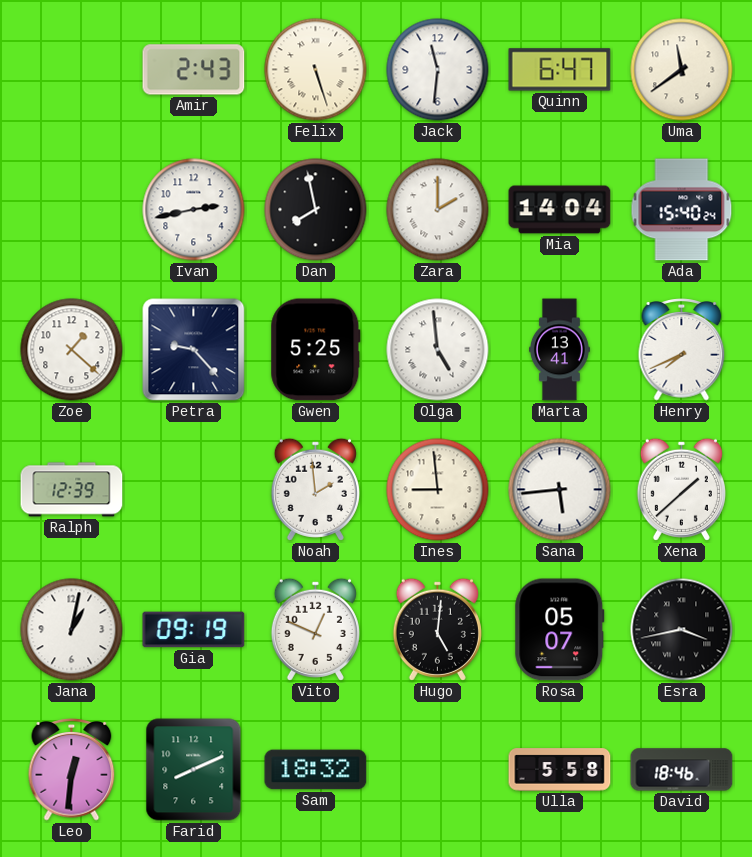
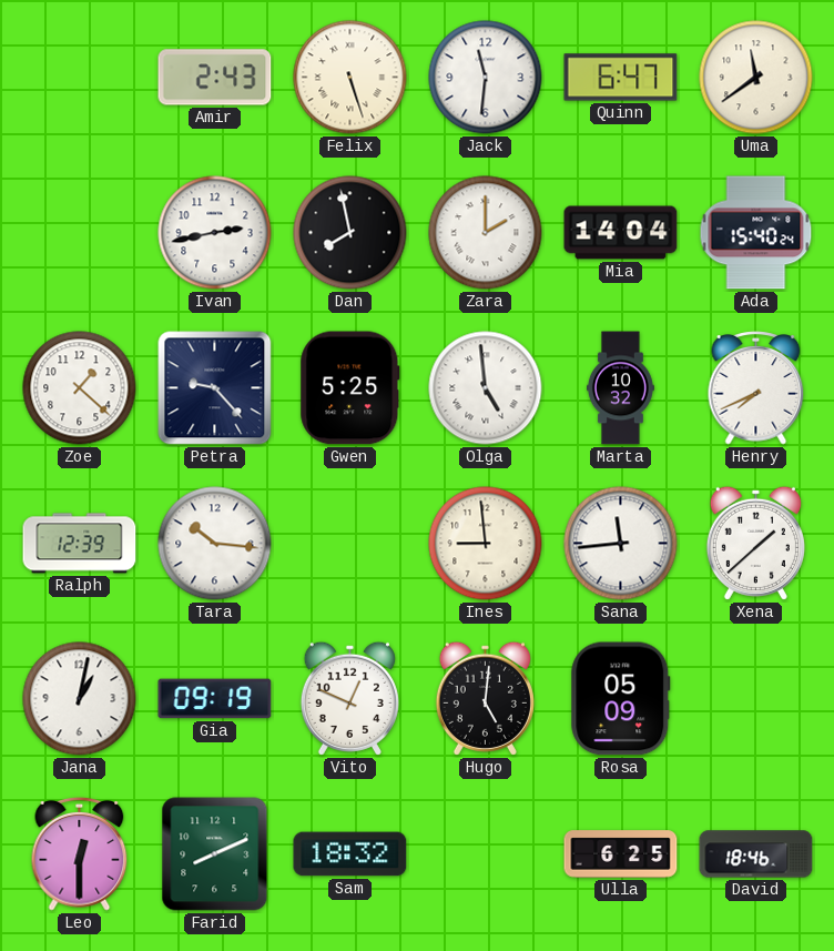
Marta: 13:41 -> 10:32 (620, 388)
Tara: none -> 10:16 (215, 544)
Noah: 1:59 -> none (315, 489)
Sana: 5:44 -> 11:44 (621, 544)
Rosa: 05:07 -> 05:09 (621, 699)
Esra: 3:43 -> none (682, 630)
Leo: 12:31 -> 12:30 (80, 854)
Ulla: 5:58 -> 6:25 (621, 854)
